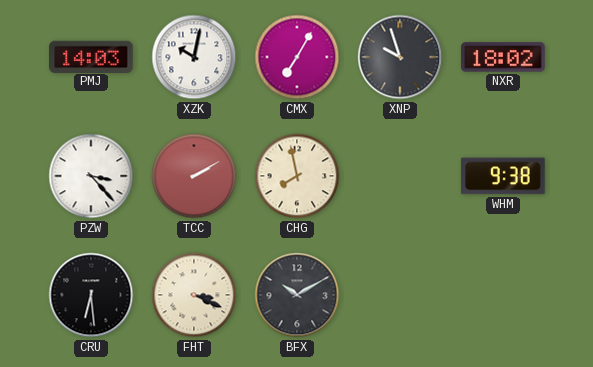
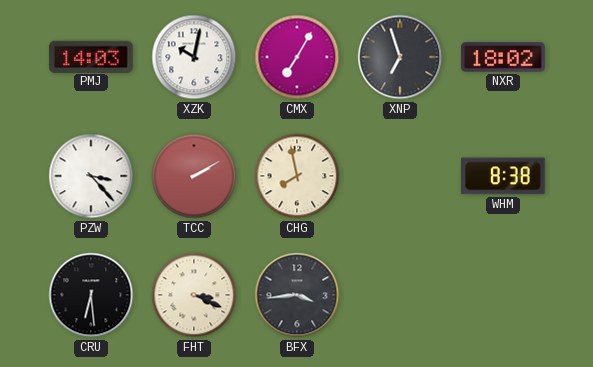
XNP: 9:57 -> 6:57 (400, 57)
WHM: 9:38 -> 8:38 (504, 176)
BFX: 10:10 -> 3:44 (297, 295)
